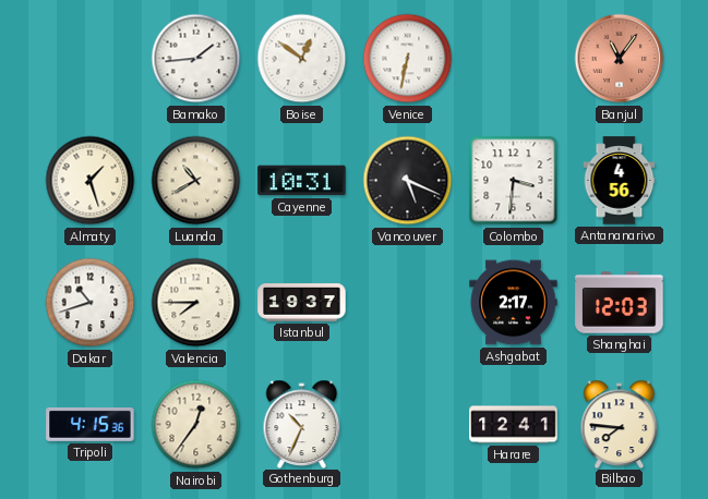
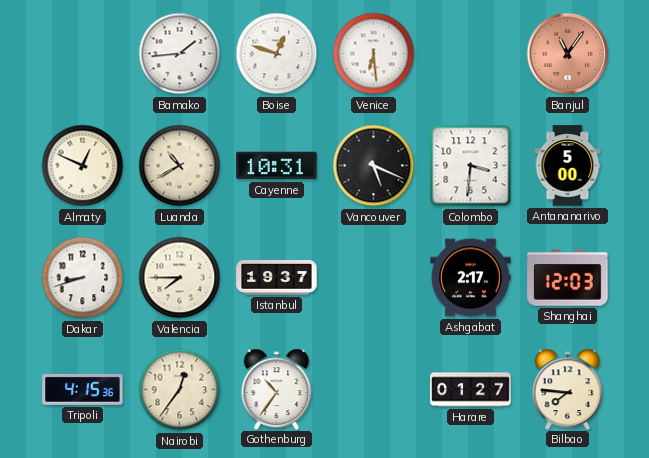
Boise: 12:51 -> 12:48 (277, 54)
Venice: 6:32 -> 6:29 (374, 54)
Almaty: 1:27 -> 12:49 (83, 166)
Antananarivo: 4:56 -> 5:00 (568, 166)
Dakar: 10:42 -> 8:42 (83, 278)
Gothenburg: 10:34 -> 10:36 (277, 389)
Harare: 12:41 -> 01:27 (471, 390)
